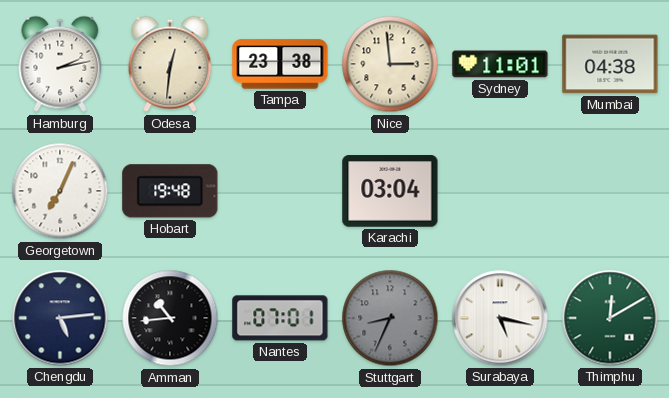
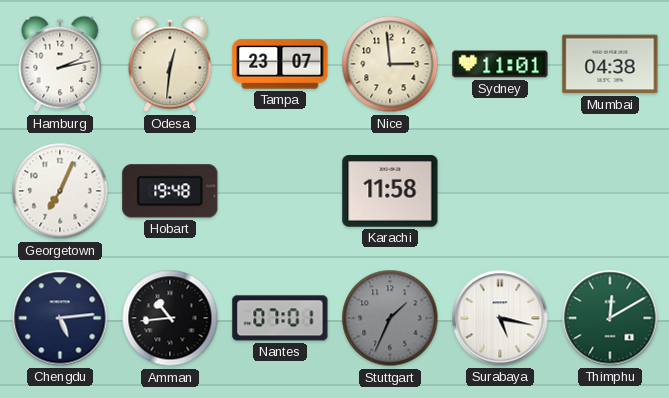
Tampa: 23:38 -> 23:07 (280, 64)
Karachi: 03:04 -> 11:58 (390, 191)
Stuttgart: 8:34 -> 1:34 (390, 318)
